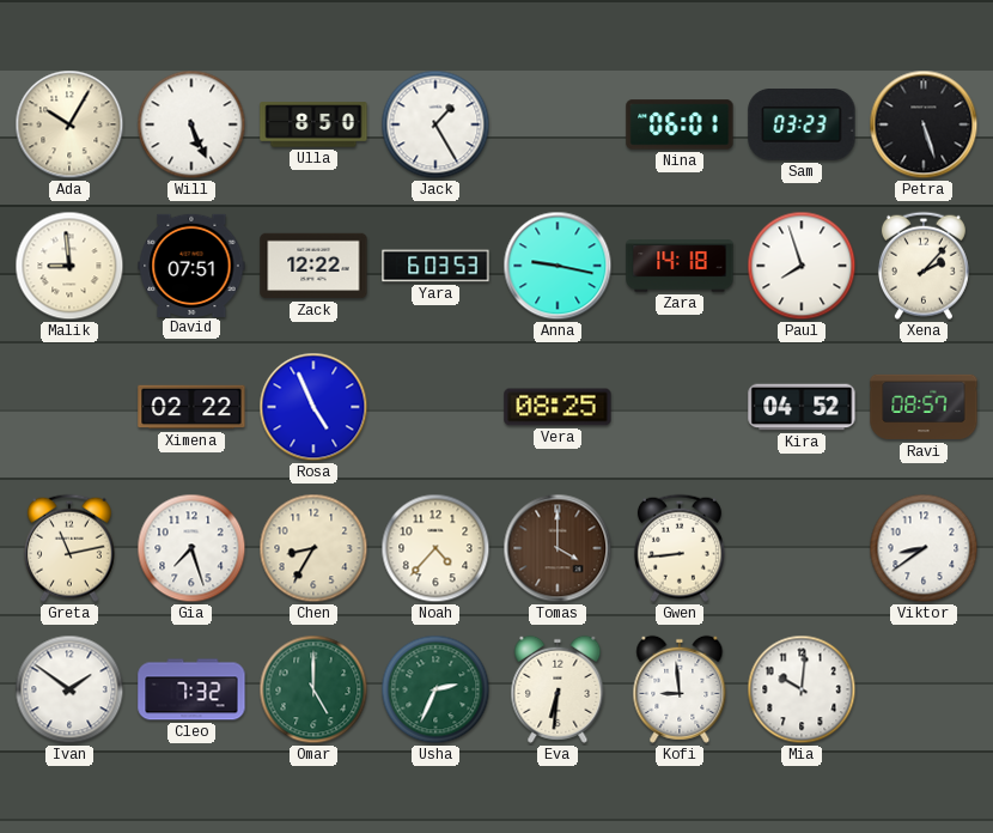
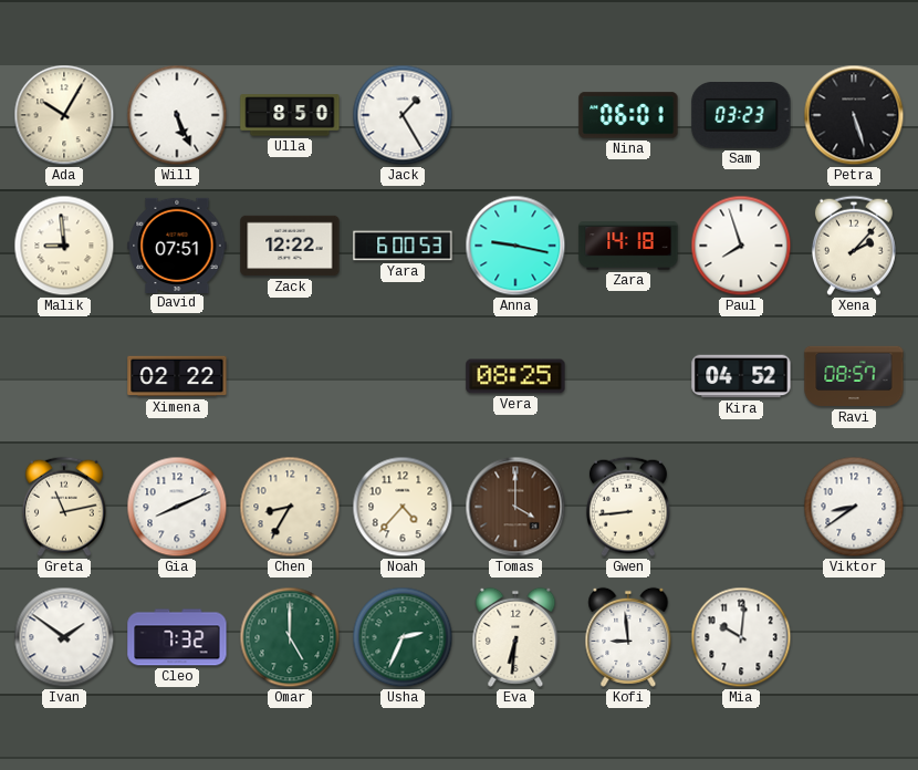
Yara: 6:03 -> 6:00 (403, 246)
Rosa: 4:56 -> none (313, 407)
Gia: 7:27 -> 8:11 (177, 507)
